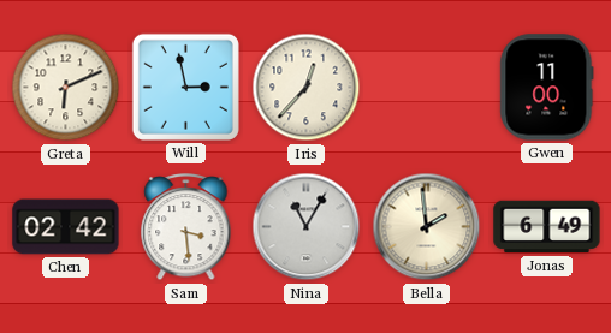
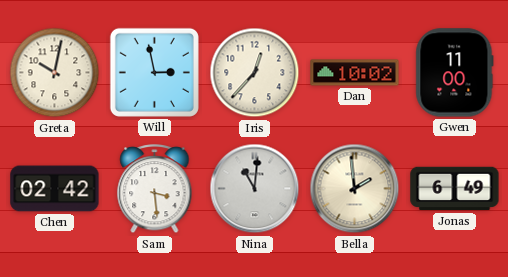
Greta: 6:11 -> 10:02 (55, 73)
Dan: none -> 10:02 (355, 73)
Nina: 11:05 -> 11:01 (255, 189)
